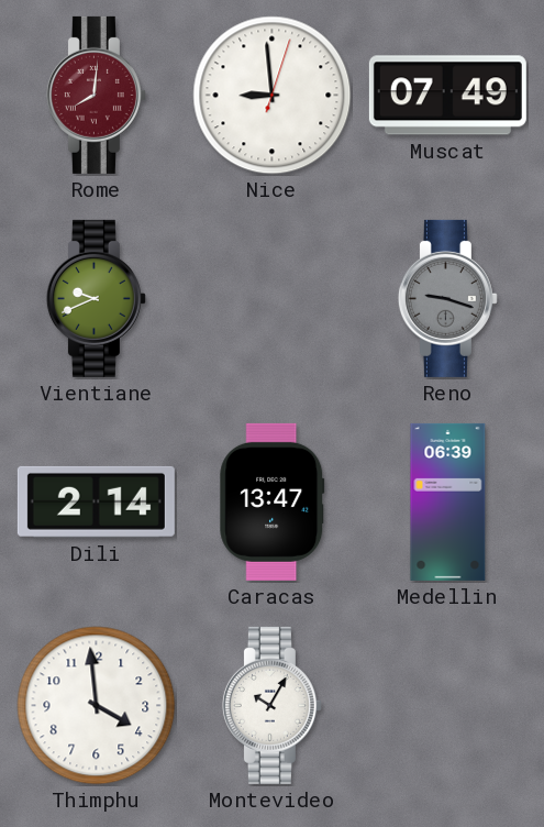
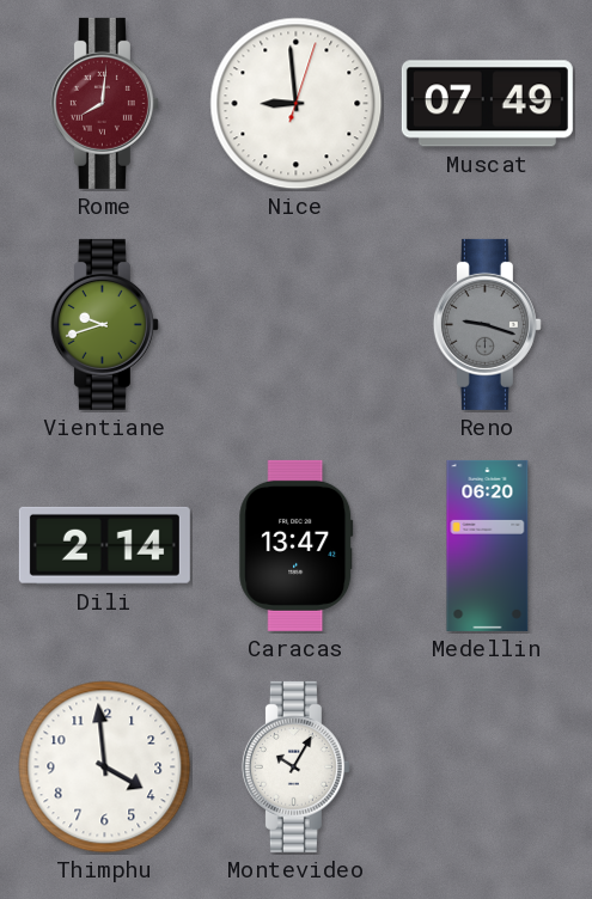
Vientiane: 9:41 -> 9:42 (104, 324)
Medellin: 06:39 -> 06:20 (488, 545)
